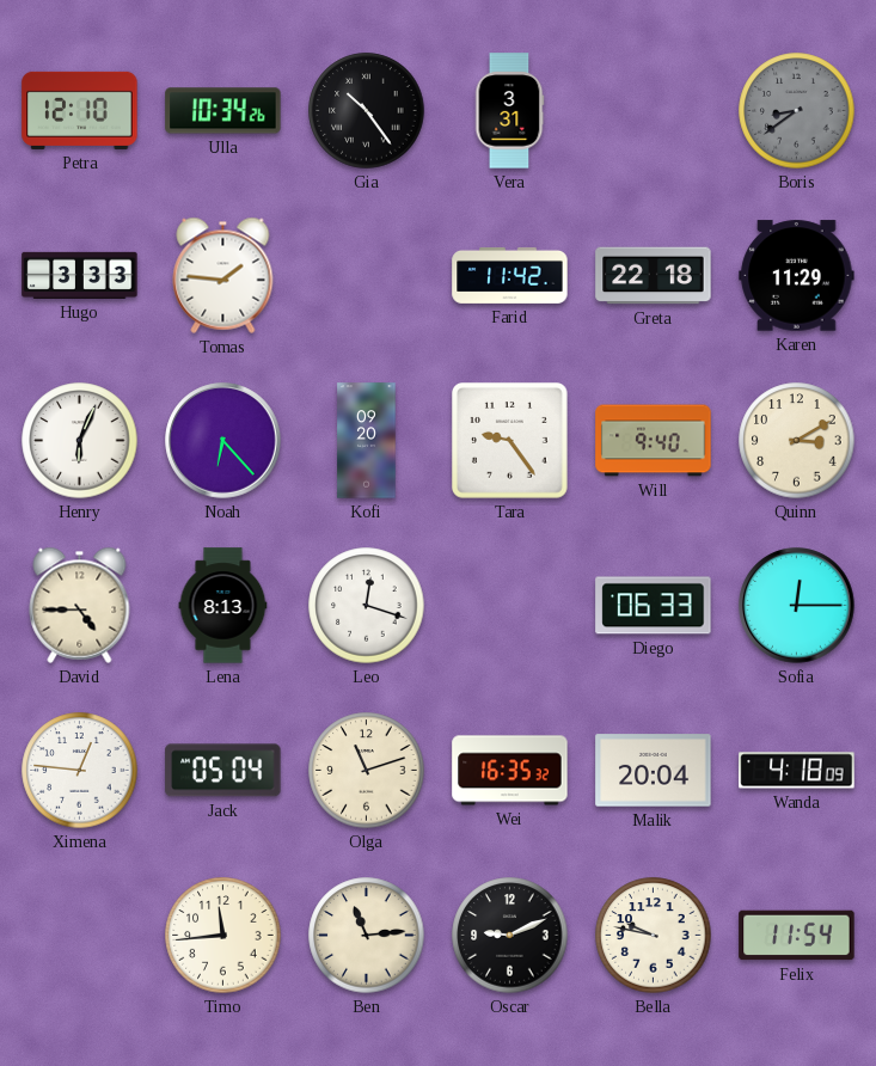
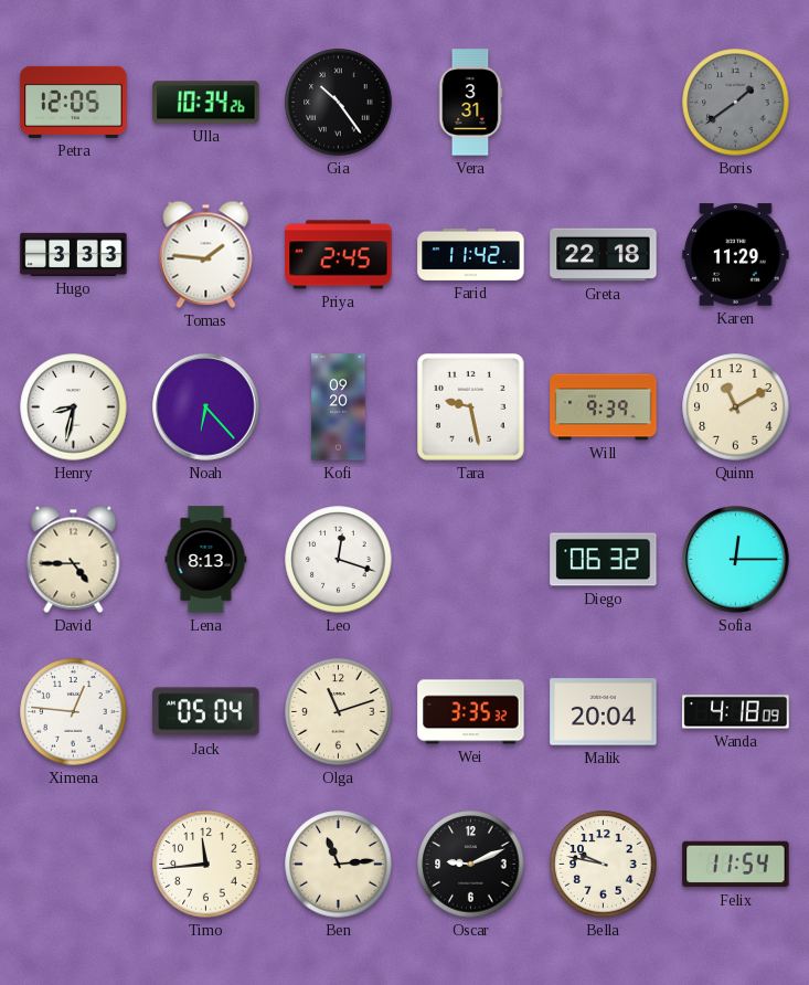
Petra: 12:10 -> 12:05 (74, 102)
Boris: 8:39 -> 1:39 (736, 103)
Priya: none -> 2:45 (339, 255)
Henry: 6:04 -> 8:32 (74, 407)
Tara: 9:24 -> 9:28 (471, 407)
Will: 9:40 -> 9:39 (604, 407)
Quinn: 3:10 -> 11:10 (736, 407)
Diego: 06:33 -> 06:32 (604, 560)
Wei: 16:35 -> 3:35 (471, 712)
